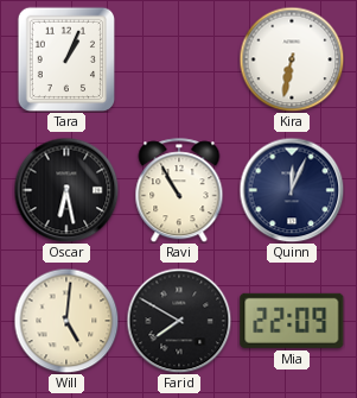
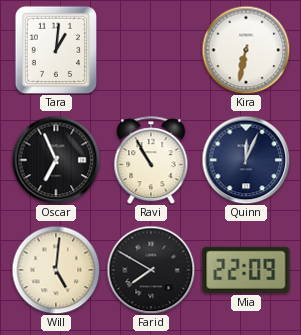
Tara: 1:04 -> 1:01 (55, 49)
Oscar: 6:28 -> 6:56 (56, 160)
